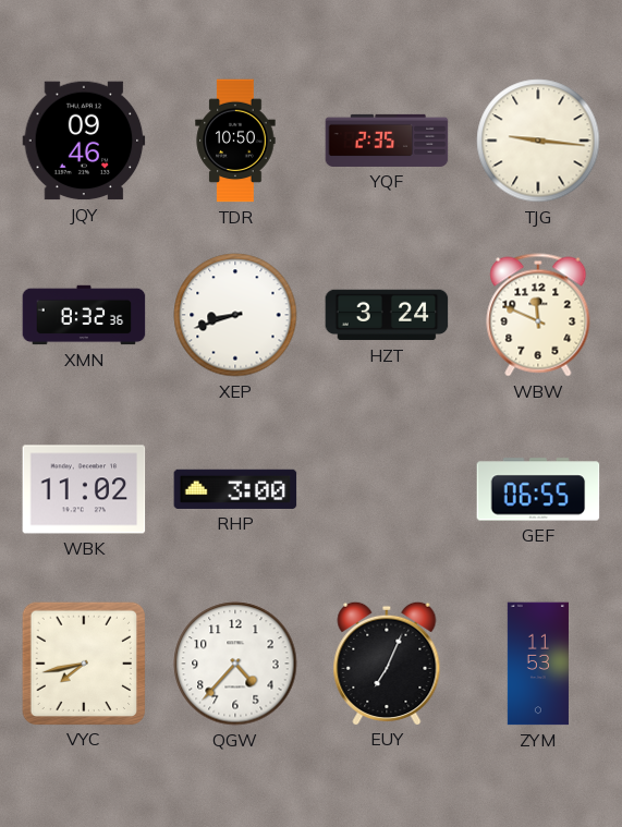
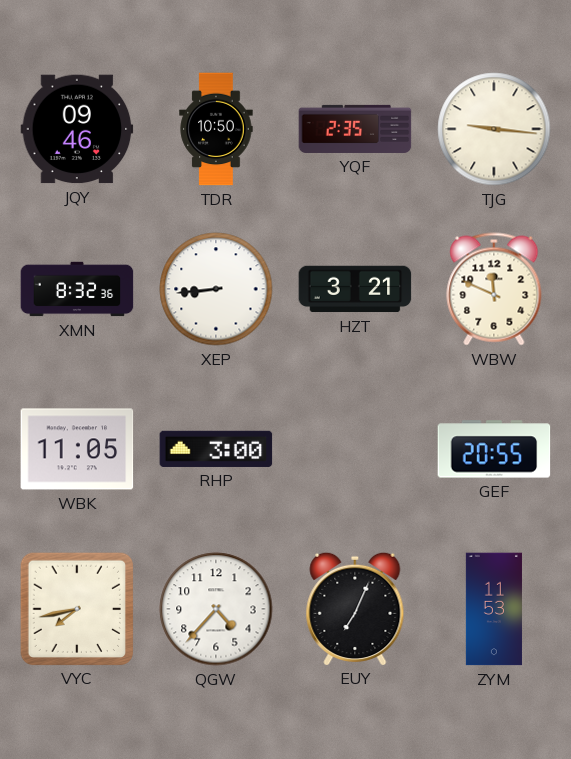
XEP: 8:42 -> 8:44 (216, 289)
HZT: 3:24 -> 3:21 (355, 289)
WBK: 11:02 -> 11:05 (77, 449)
GEF: 06:55 -> 20:55 (494, 449)
